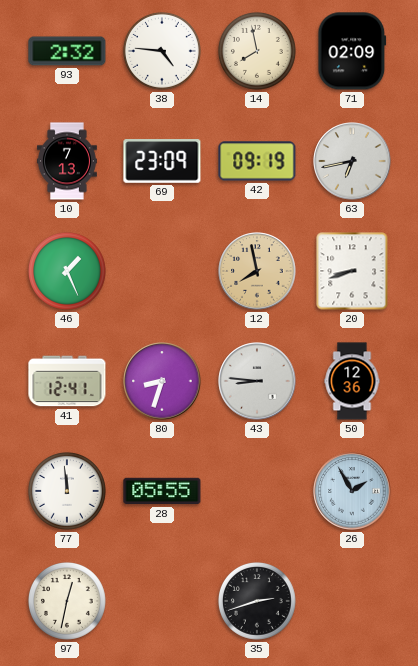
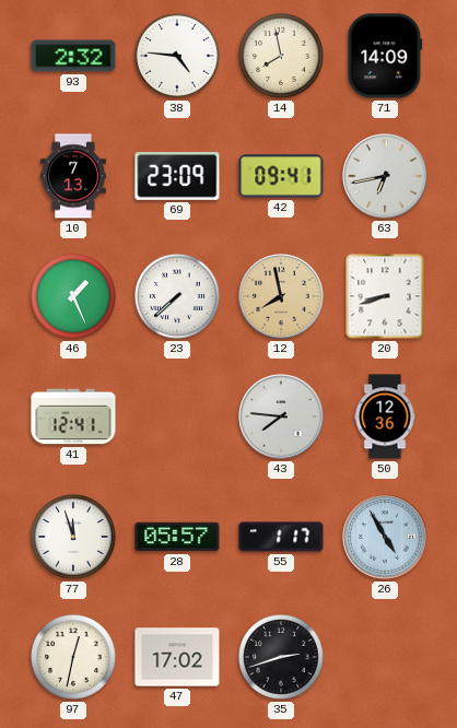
71: 02:09 -> 14:09 (385, 56)
42: 09:19 -> 09:41 (281, 176)
23: none -> 7:38 (177, 296)
80: 8:33 -> none (162, 381)
43: 8:46 -> 7:46 (281, 416)
77: 11:59 -> 11:57 (73, 537)
28: 05:55 -> 05:57 (177, 537)
55: none -> 1:17 (281, 537)
26: 1:55 -> 4:55 (385, 537)
47: none -> 17:02 (177, 657)
